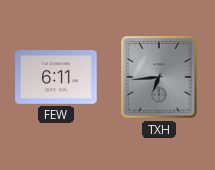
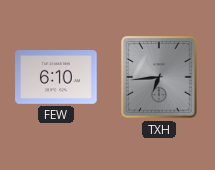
FEW: 6:11 -> 6:10 (56, 78)
